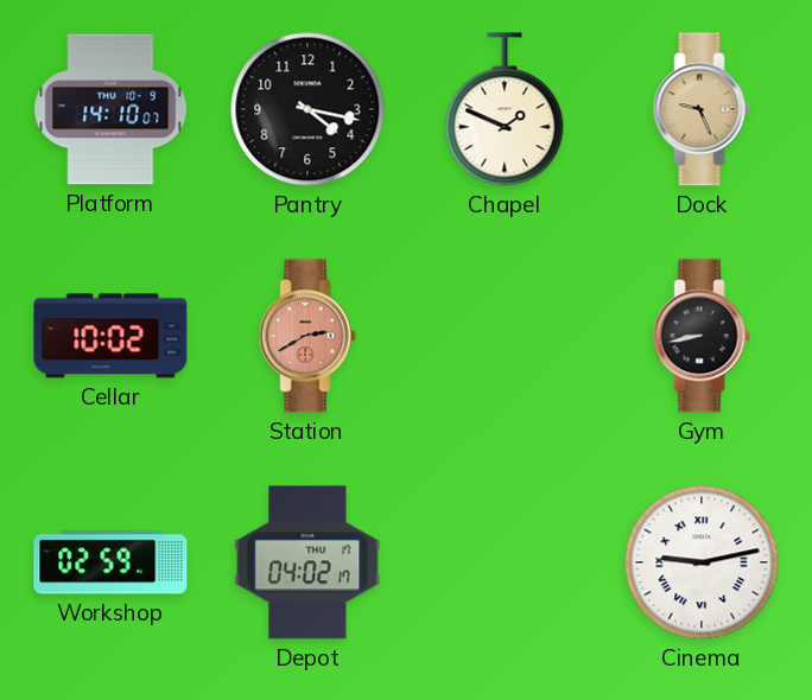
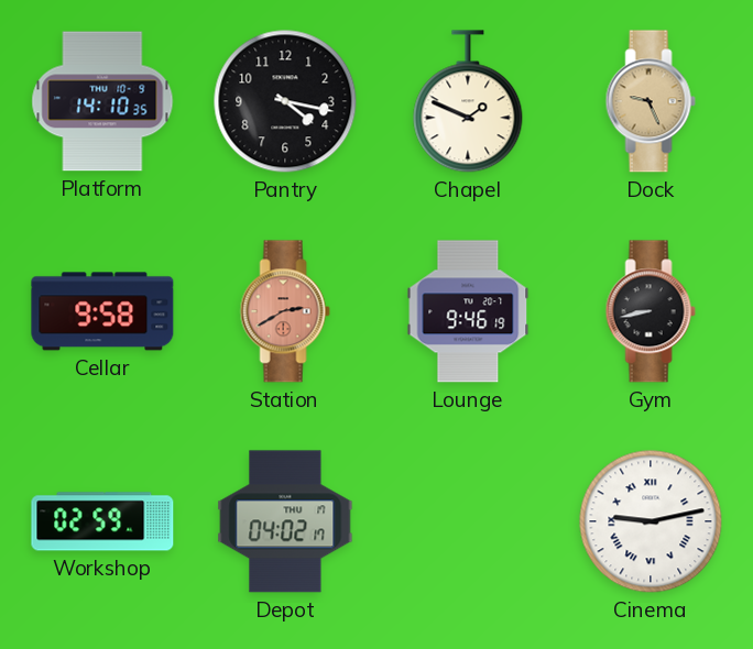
Platform: 14:10:07 -> 14:10:35 (102, 101)
Cellar: 10:02 -> 9:58 (102, 311)
Lounge: none -> 9:46 (468, 311)
